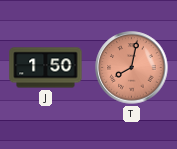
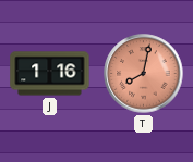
J: 1:50 -> 1:16 (50, 74)
